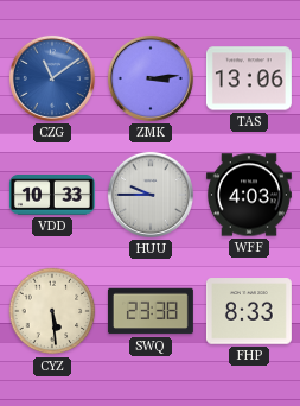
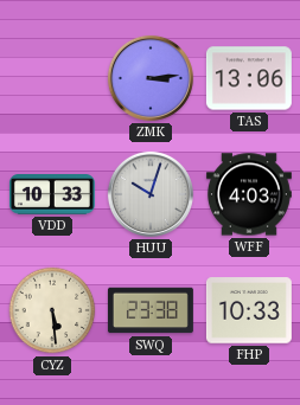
CZG: 11:09 -> none (52, 78)
HUU: 9:45 -> 10:03 (151, 194)
FHP: 8:33 -> 10:33 (249, 310)
